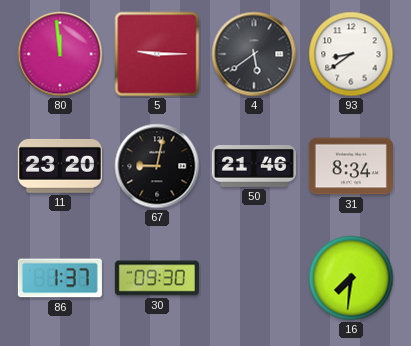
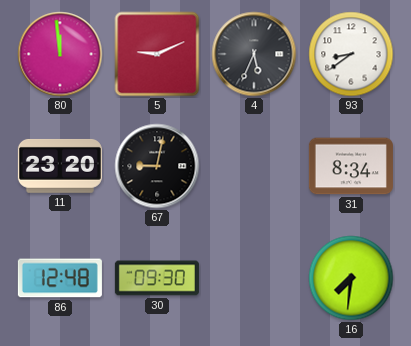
5: 9:15 -> 9:11 (157, 54)
4: 5:39 -> 5:34 (254, 54)
50: 21:46 -> none (254, 167)
86: 1:37 -> 12:48 (60, 278)
